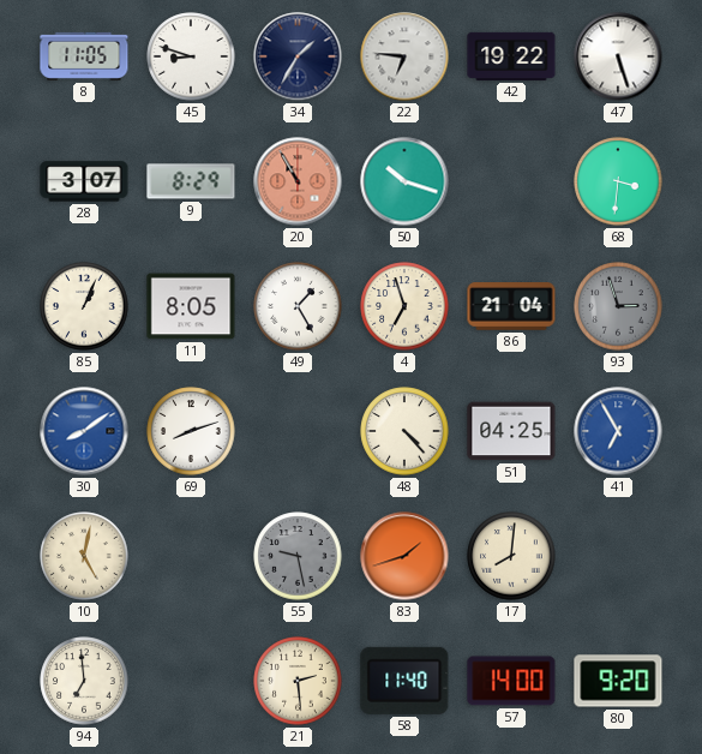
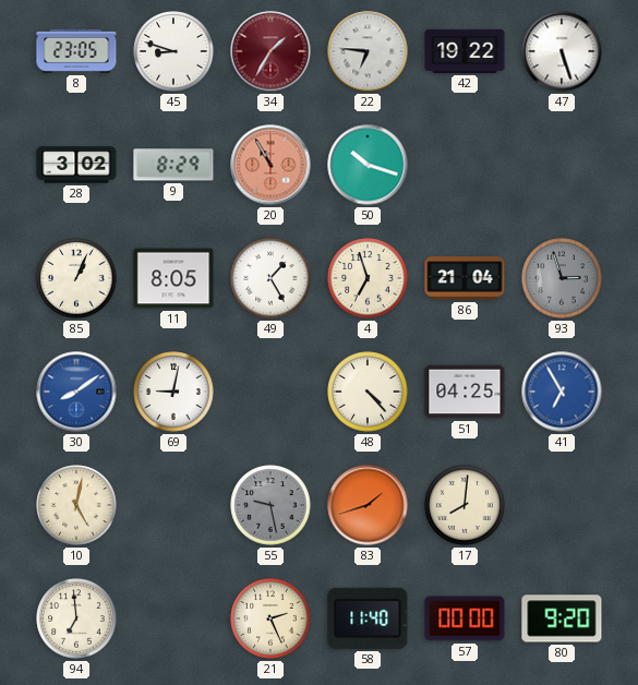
8: 11:05 -> 23:05 (76, 51)
34 dial: navy -> burgundy (270, 51)
28: 3:07 -> 3:02 (76, 165)
68: 3:31 -> none (618, 181)
69: 8:12 -> 9:02 (173, 392)
21: 2:29 -> 2:26 (270, 618)
57: 14:00 -> 00:00 (465, 618)
